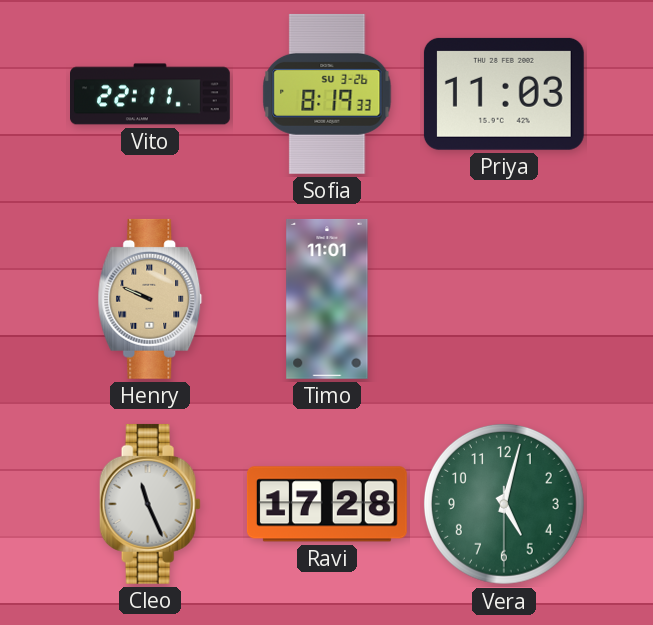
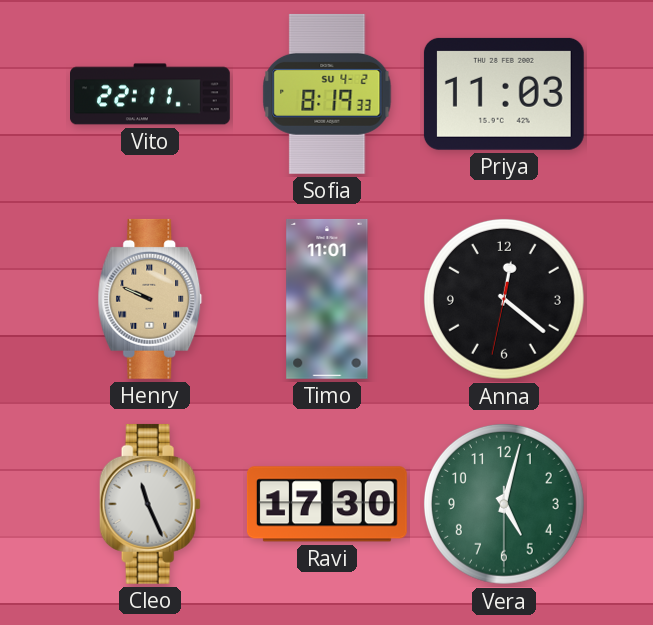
Sofia date: SU 3-26 -> SU 4-2 (327, 94)
Anna: none -> 12:21 (504, 299)
Ravi: 17:28 -> 17:30 (327, 504)
